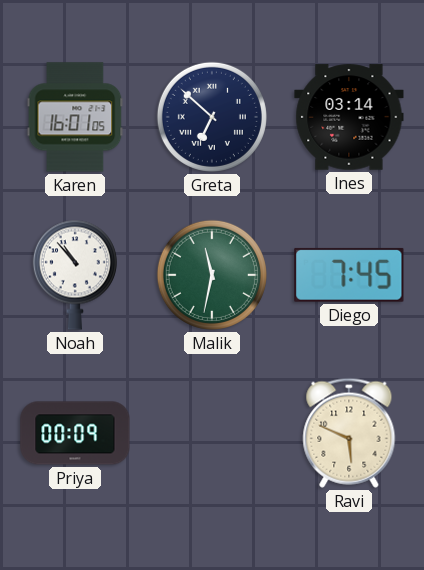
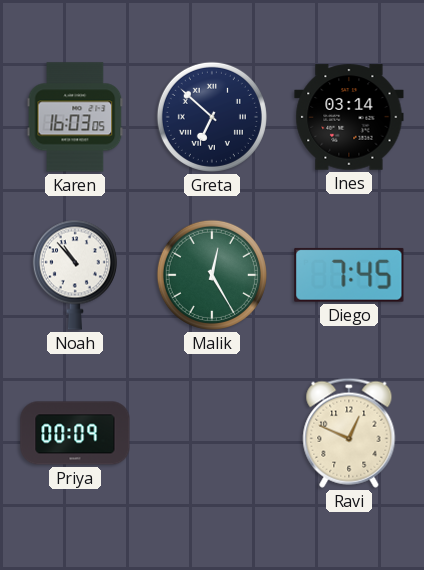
Karen: 16:01 -> 16:03 (75, 117)
Malik: 11:32 -> 12:25 (212, 275)
Ravi: 5:49 -> 12:49 (349, 433)
